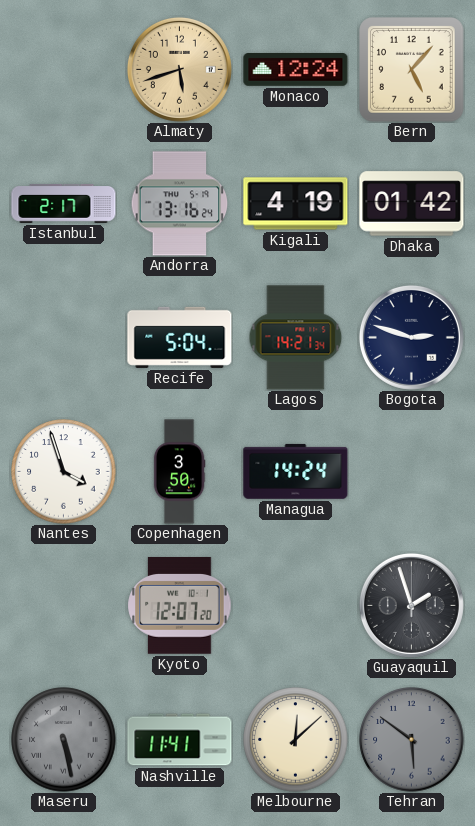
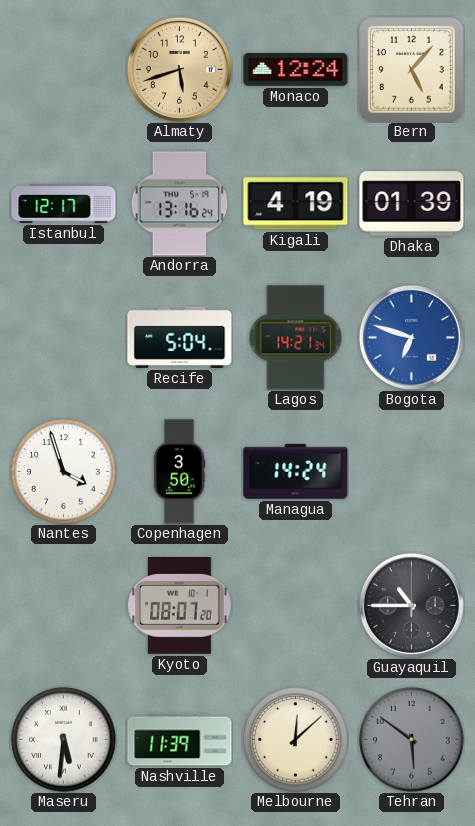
Istanbul: 2:17 -> 12:17 (64, 204)
Dhaka: 01:42 -> 01:39 (412, 204)
Bogota: 2:48 -> 6:48 (411, 337)
Bogota dial: navy -> blue (411, 337)
Kyoto: 12:07 -> 08:07 (180, 606)
Guayaquil: 1:57 -> 10:45 (411, 605)
Maseru: 5:28 -> 5:31 (64, 740)
Maseru dial: grey -> white (64, 740)
Nashville: 11:41 -> 11:39 (180, 740)
